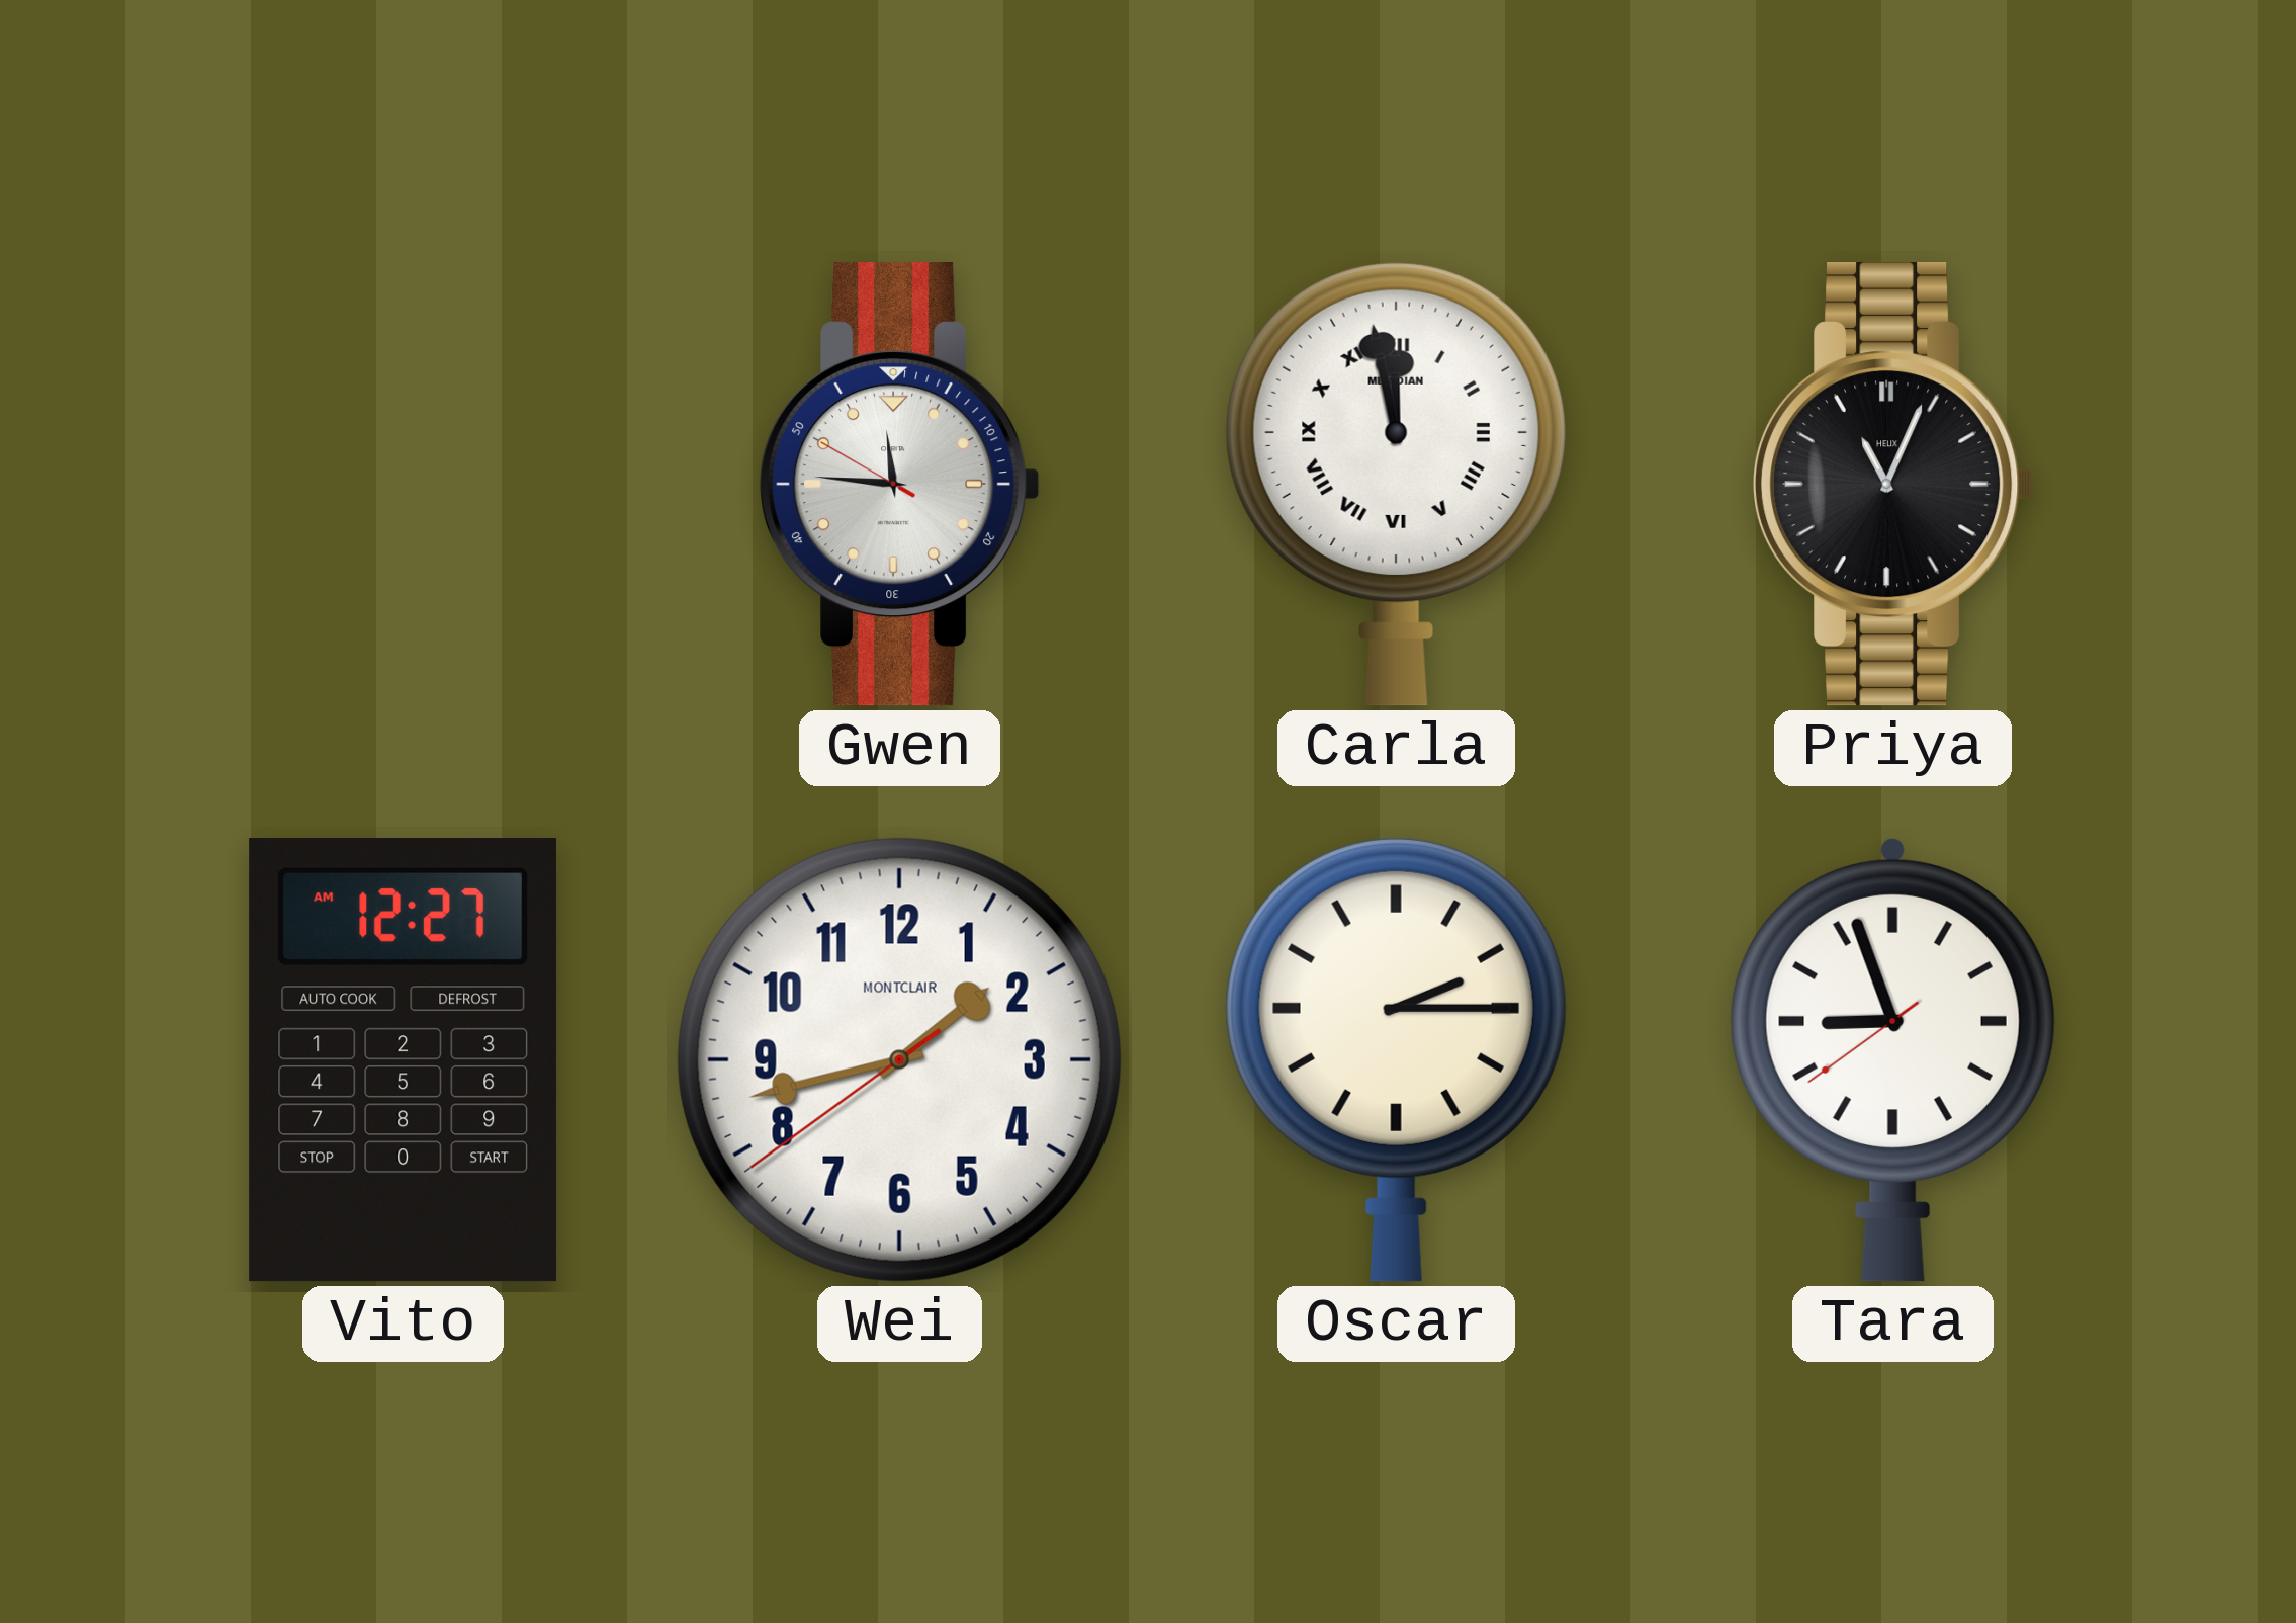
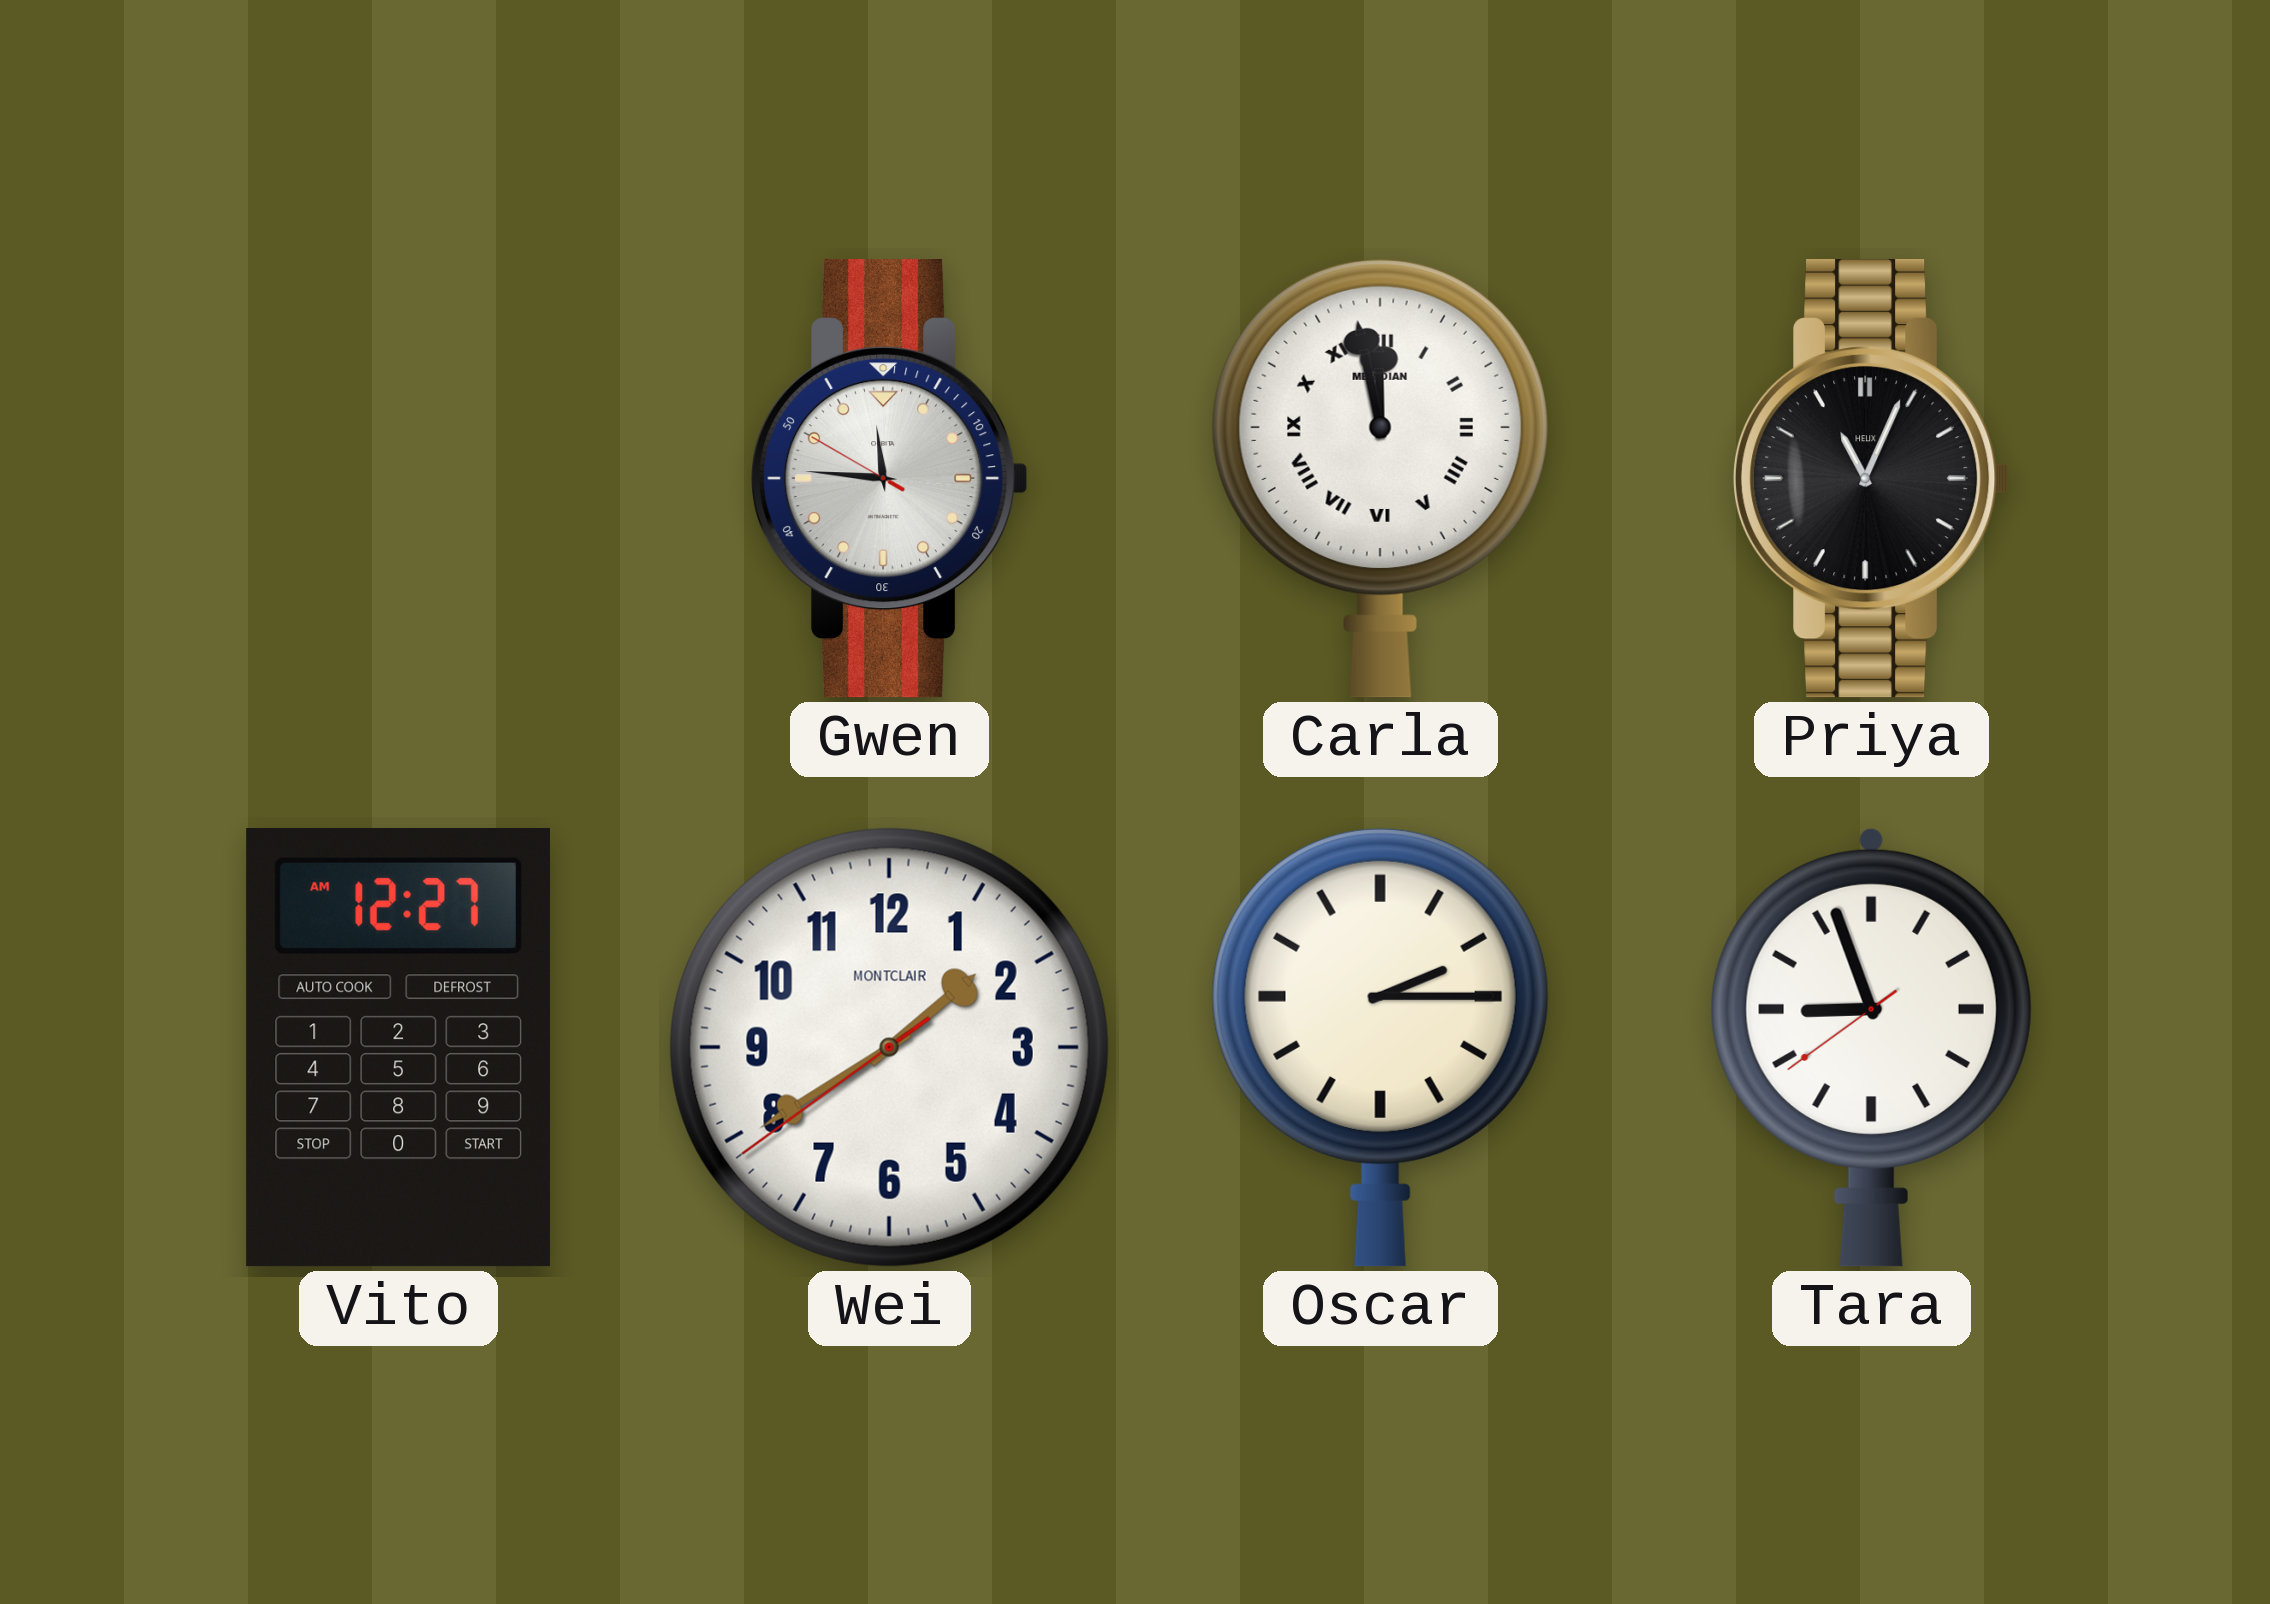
Wei: 1:42 -> 1:39 (889, 1047)
